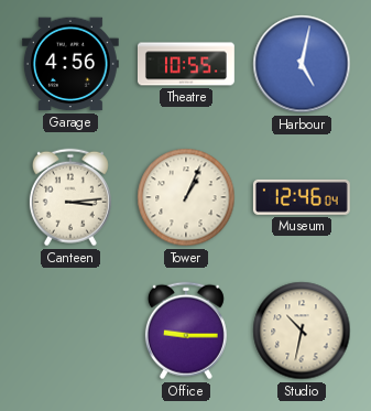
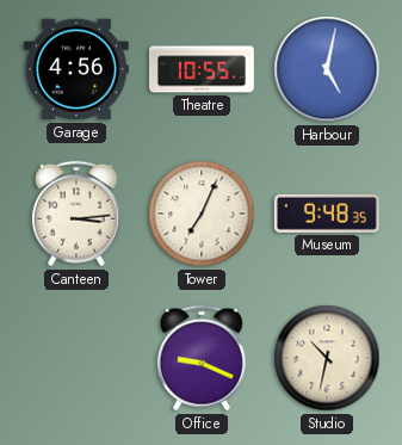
Tower: 1:04 -> 7:04 (202, 214)
Museum: 12:46 -> 9:48 (327, 214)
Office: 9:15 -> 9:19 (202, 358)
